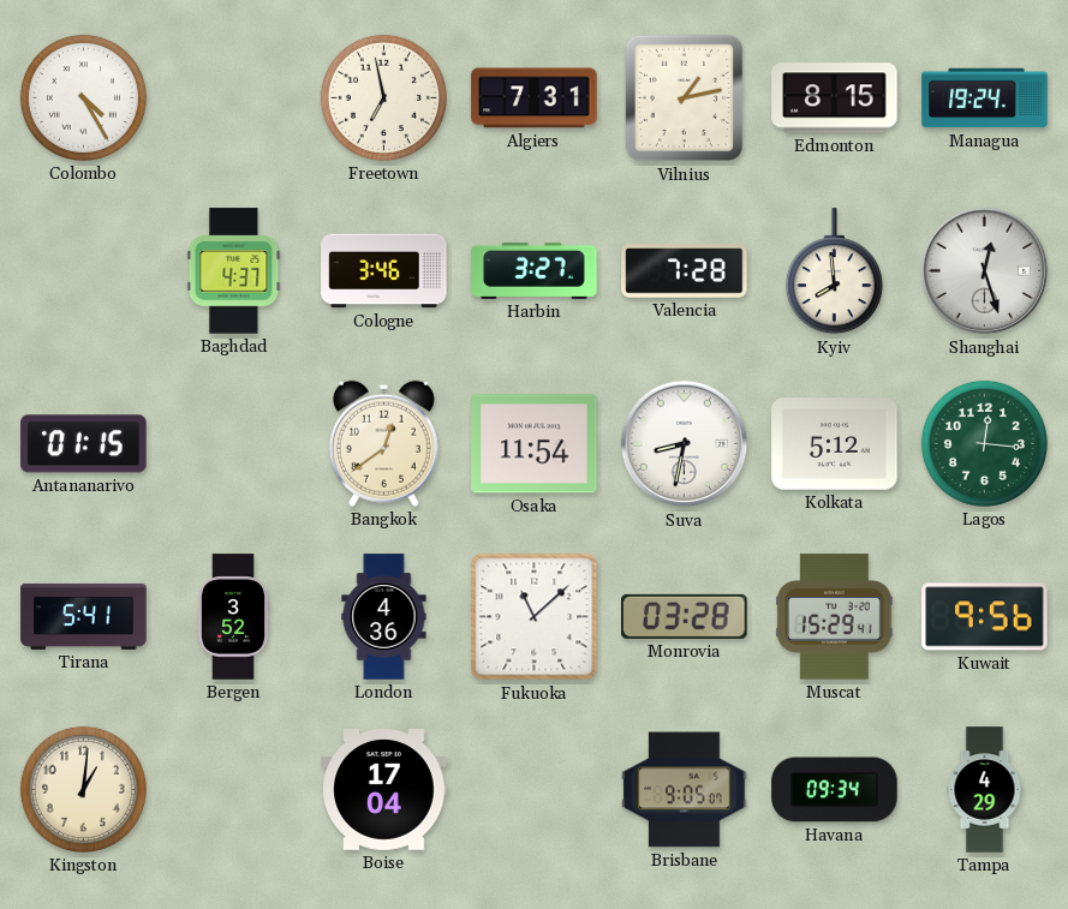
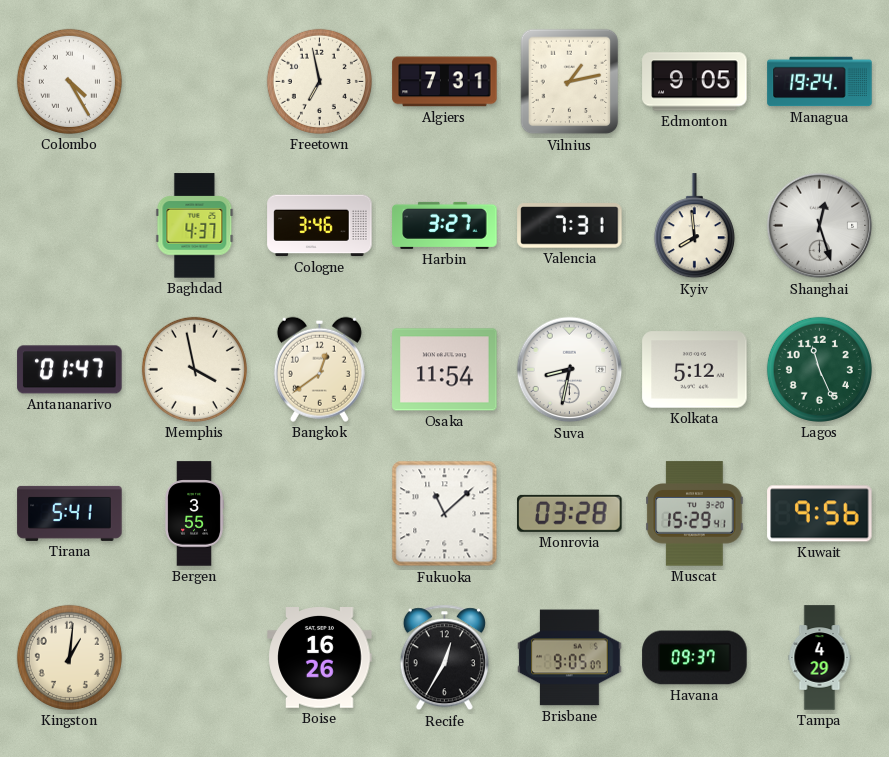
Edmonton: 8:15 -> 9:05 (695, 82)
Valencia: 7:28 -> 7:31 (570, 226)
Antananarivo: 01:15 -> 01:47 (70, 370)
Memphis: none -> 3:58 (194, 369)
Lagos: 12:16 -> 11:26 (819, 369)
Bergen: 3:52 -> 3:55 (194, 514)
London: 4:36 -> none (384, 617)
Boise: 17:04 -> 16:26 (320, 658)
Recife: none -> 12:35 (444, 658)
Havana: 09:34 -> 09:37 (695, 658)
